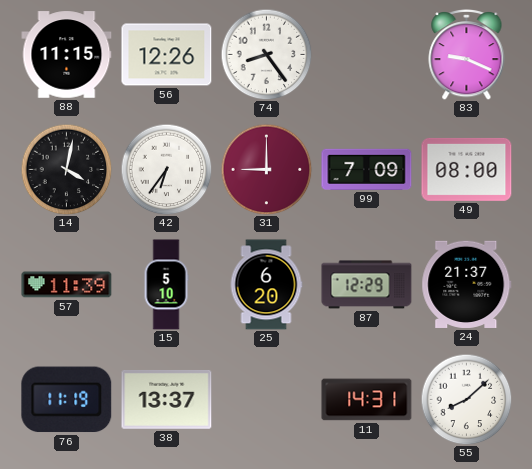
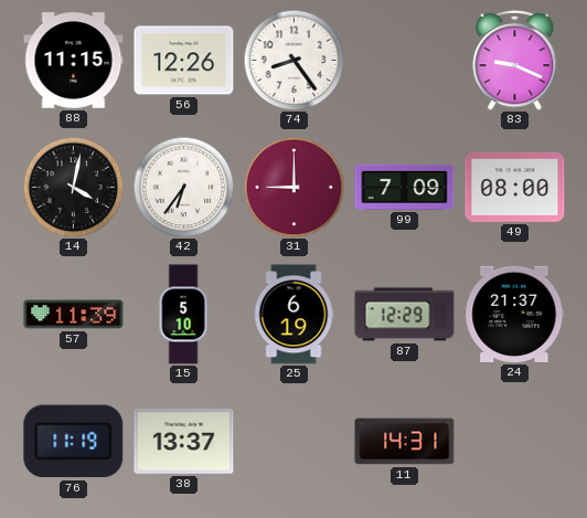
25: 6:20 -> 6:19 (293, 315)
55: 8:08 -> none (466, 399)
